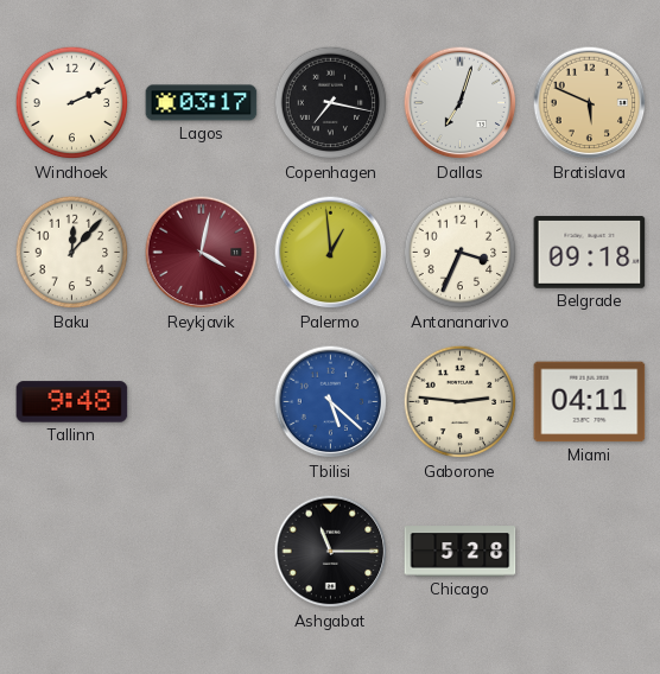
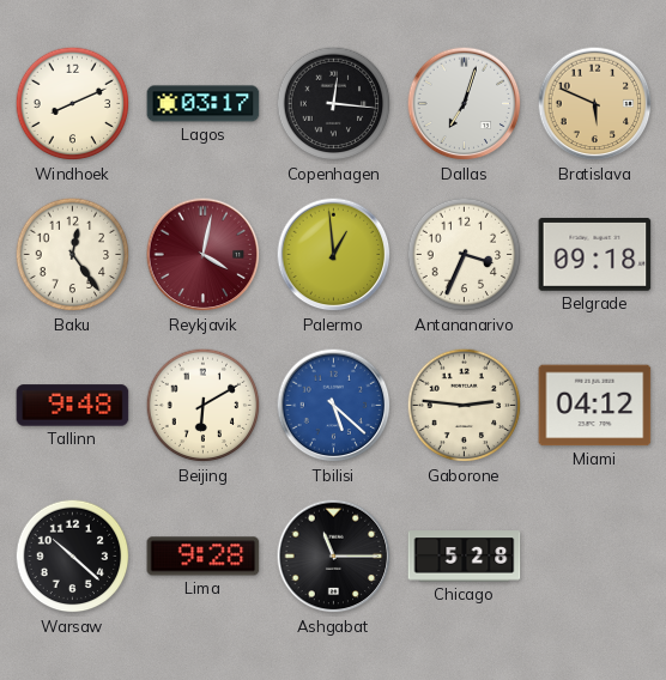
Windhoek: 2:11 -> 8:11 (73, 104)
Copenhagen: 7:17 -> 12:16 (334, 104)
Baku: 12:07 -> 12:24 (73, 255)
Beijing: none -> 6:10 (204, 406)
Miami: 04:11 -> 04:12 (595, 406)
Warsaw: none -> 10:22 (73, 557)
Lima: none -> 9:28 (204, 557)
